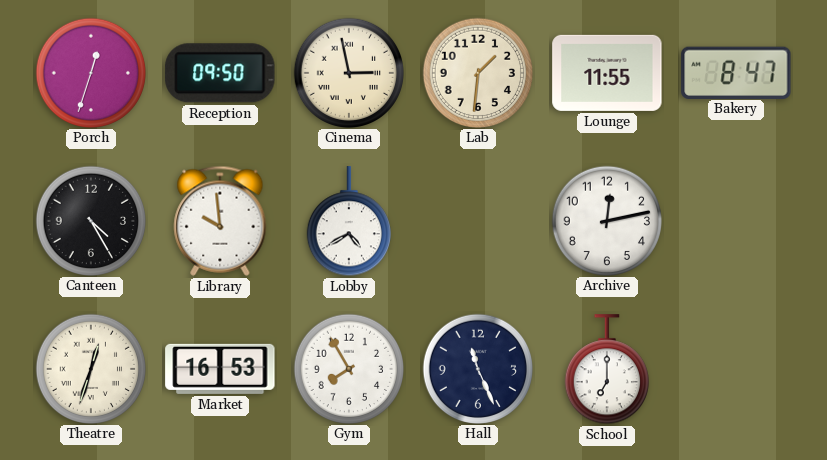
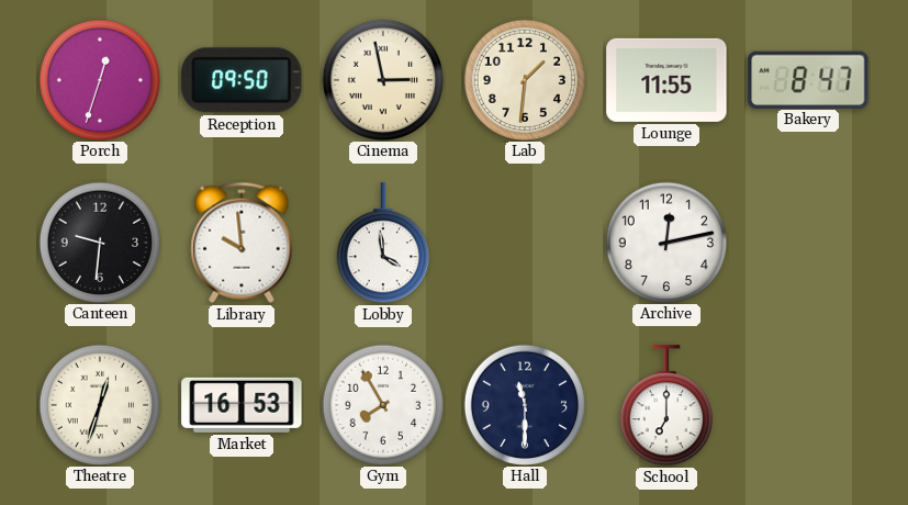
Canteen: 4:25 -> 9:31 (99, 242)
Lobby: 4:40 -> 3:59 (383, 244)
Hall: 11:26 -> 11:30 (524, 404)
